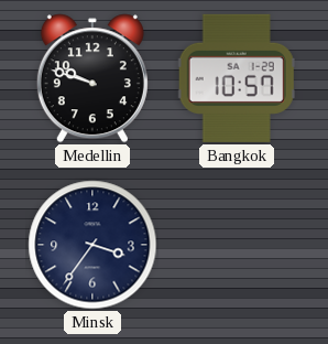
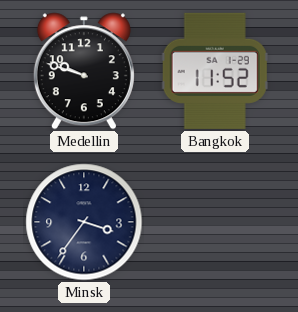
Bangkok: 10:57 -> 11:52 (215, 71)
